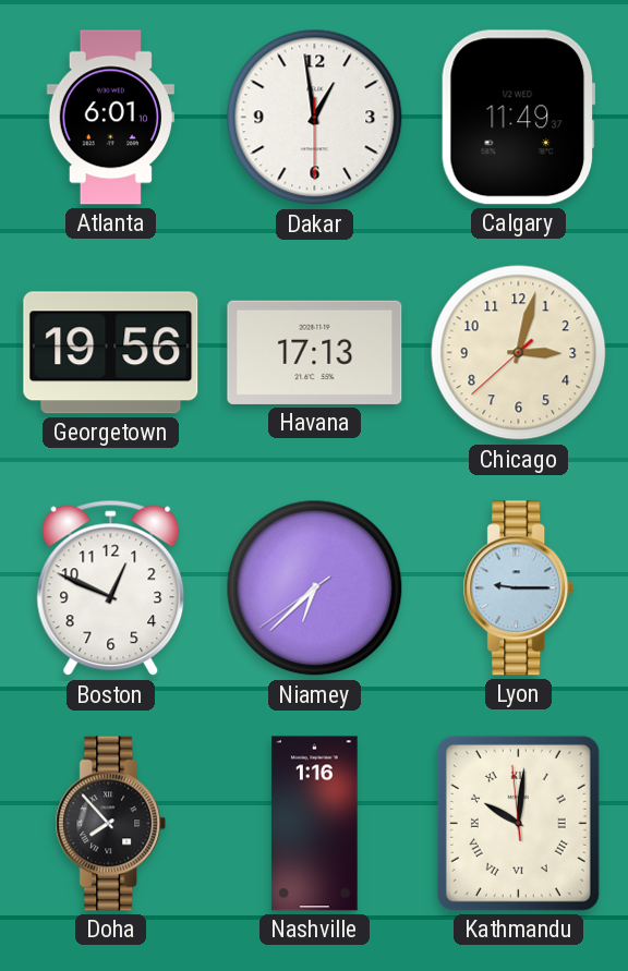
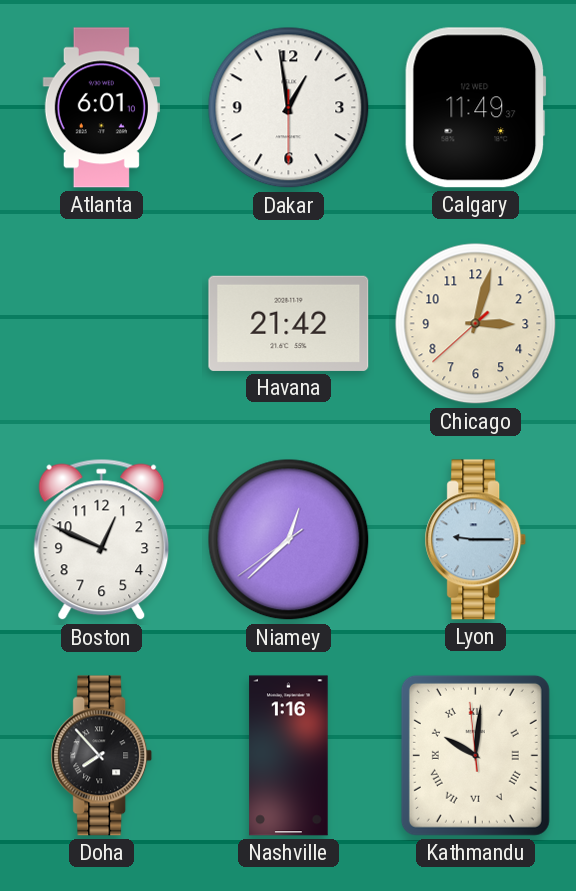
Georgetown: 19:56 -> none (111, 353)
Havana: 17:13 -> 21:42 (289, 323)
Niamey: 6:37 -> 12:37 (289, 540)
